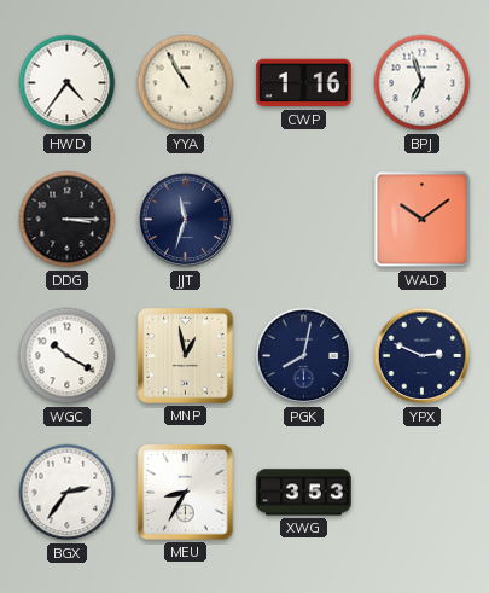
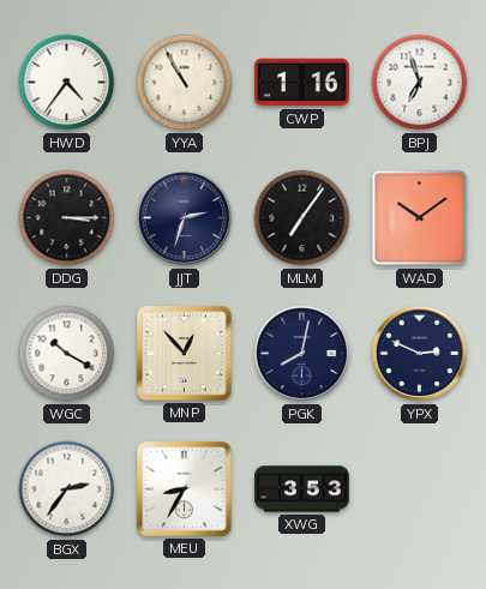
JJT: 11:33 -> 2:33 (185, 218)
MLM: none -> 7:06 (302, 218)
MNP: 12:58 -> 12:53 (185, 354)
